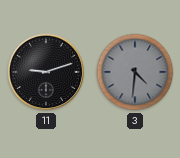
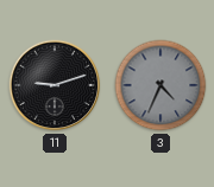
3: 4:31 -> 4:34 (160, 85)
